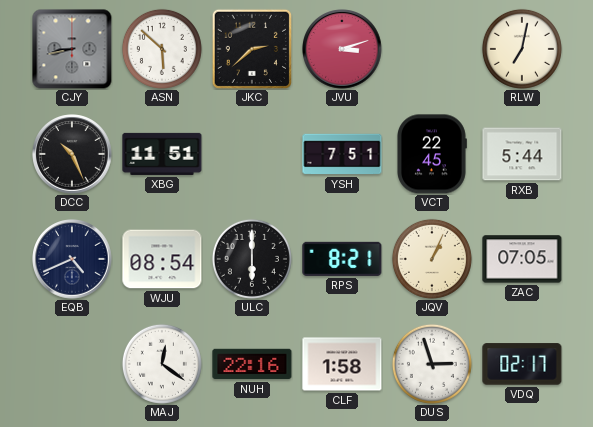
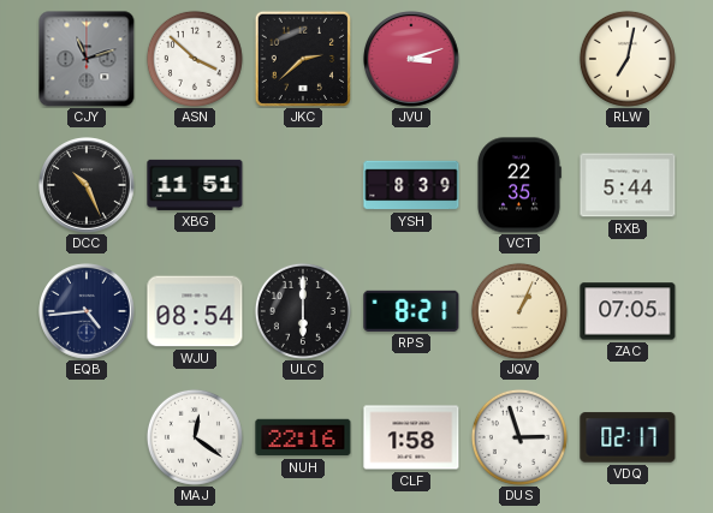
CJY: 8:43 -> 11:12 (87, 59)
ASN: 5:52 -> 3:52 (195, 59)
YSH: 7:51 -> 8:39 (411, 185)
VCT: 22:45 -> 22:35 (519, 185)
EQB: 4:41 -> 4:44 (87, 311)
